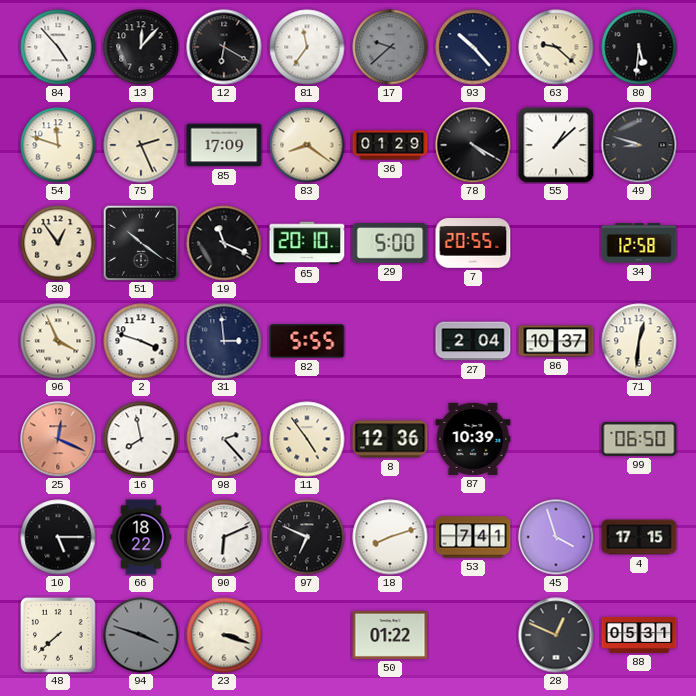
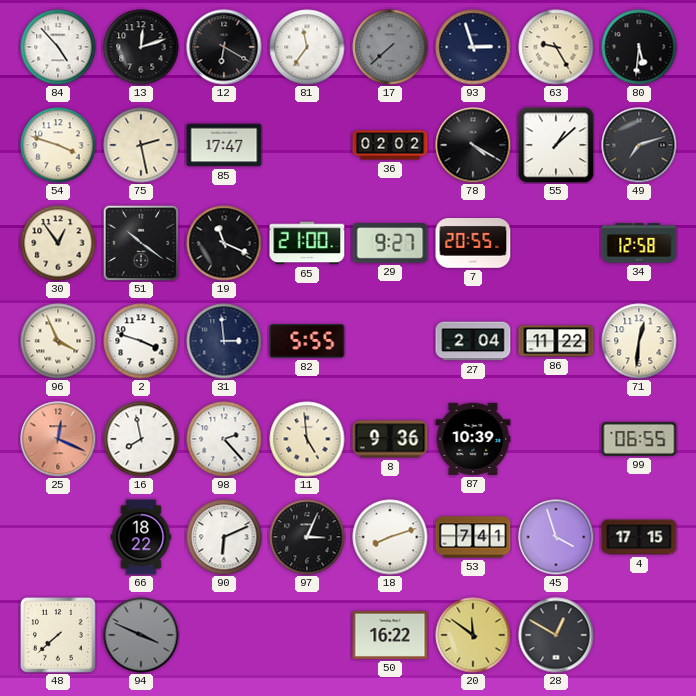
13: 12:07 -> 12:12 (141, 47)
17: 9:38 -> 7:38 (390, 47)
93: 10:23 -> 2:57 (473, 47)
63: 9:22 -> 9:25 (556, 47)
54: 11:48 -> 3:48 (58, 145)
75: 2:26 -> 2:28 (141, 145)
85: 17:09 -> 17:47 (224, 145)
83: 8:21 -> none (307, 145)
36: 01:29 -> 02:02 (390, 145)
49: 8:48 -> 7:12 (639, 145)
65: 20:10 -> 21:00 (307, 243)
29: 5:00 -> 9:27 (390, 244)
86: 10:37 -> 11:22 (556, 341)
11: 4:54 -> 4:59 (307, 439)
8: 12:36 -> 9:36 (390, 439)
99: 06:50 -> 06:55 (639, 439)
10: 5:15 -> none (58, 537)
97: 6:49 -> 3:04 (307, 537)
94: 3:48 -> 3:49 (141, 635)
23: 3:18 -> none (224, 635)
50: 01:22 -> 16:22 (390, 635)
20: none -> 11:51 (473, 635)
28: 12:49 -> 12:50 (556, 635)
88: 05:31 -> none (639, 635)
